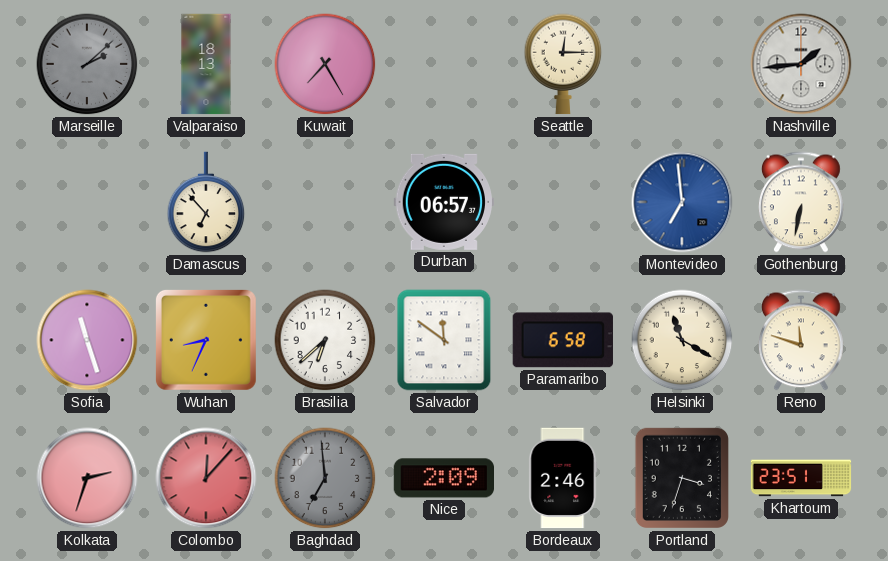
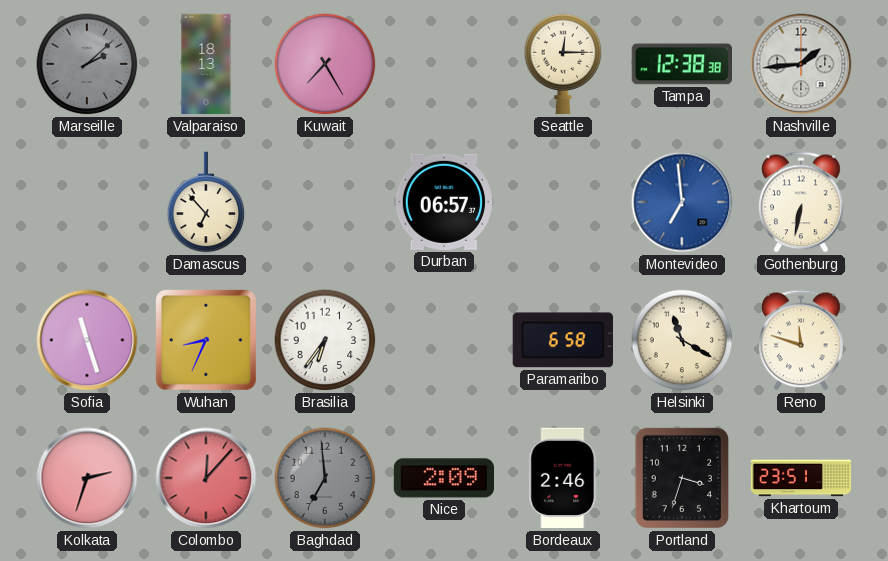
Tampa: none -> 12:38 (681, 64)
Brasilia: 6:38 -> 6:36 (325, 340)
Salvador: 11:51 -> none (444, 340)
